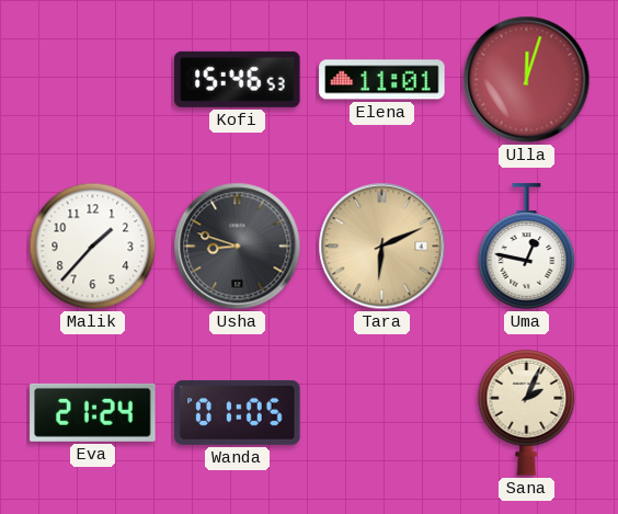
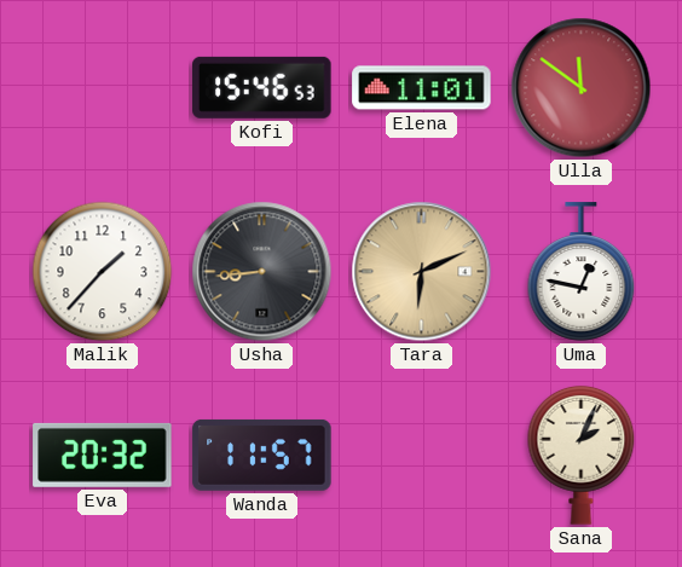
Ulla: 12:03 -> 11:51 (582, 88)
Usha: 8:48 -> 8:44 (262, 272)
Eva: 21:24 -> 20:32 (103, 455)
Wanda: 01:05 -> 11:57 (262, 455)
